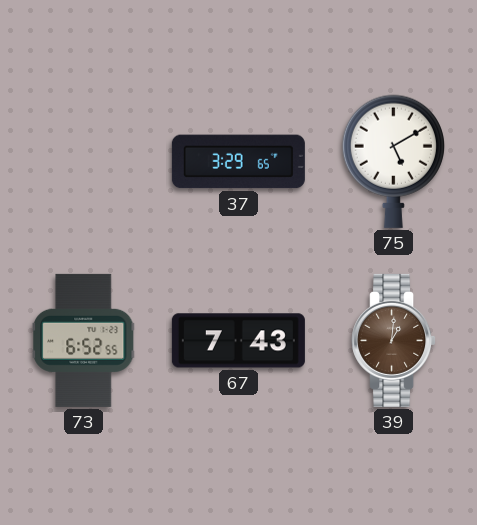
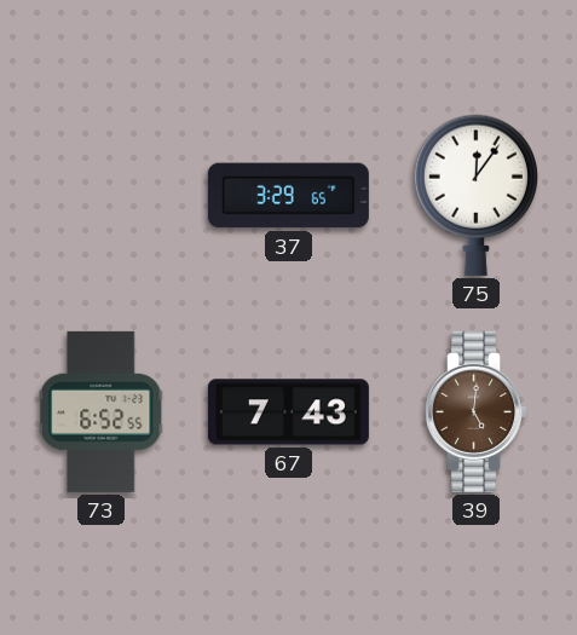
75: 5:10 -> 12:06 (475, 195)
39: 1:01 -> 5:01 (477, 411)
